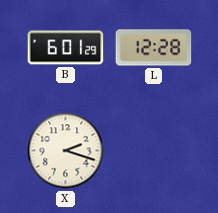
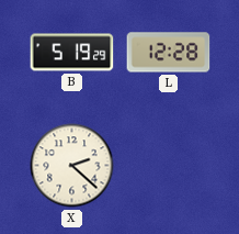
B: 6:01 -> 5:19 (72, 53)
X: 2:18 -> 2:22 (72, 166)
